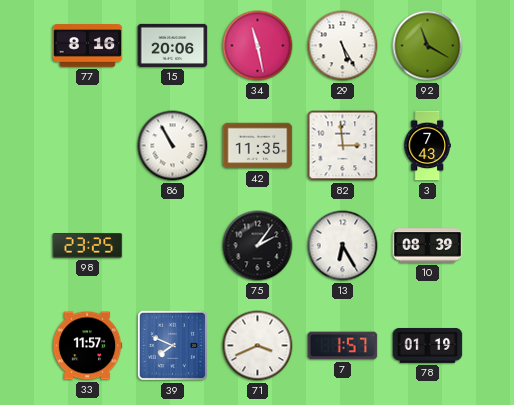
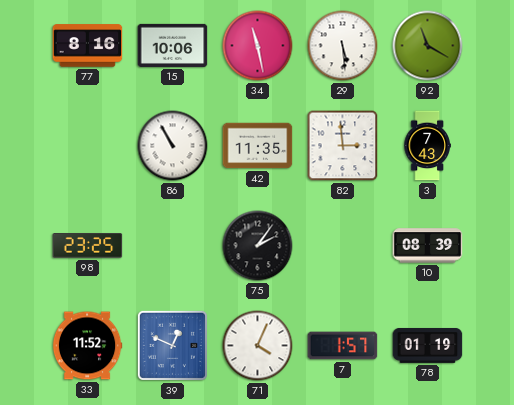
15: 20:06 -> 10:06 (173, 45)
29: 5:25 -> 5:29 (343, 46)
13: 6:25 -> none (343, 246)
33: 11:57 -> 11:52 (87, 346)
39: 7:49 -> 12:49 (172, 345)
71: 3:41 -> 4:04 (258, 346)
